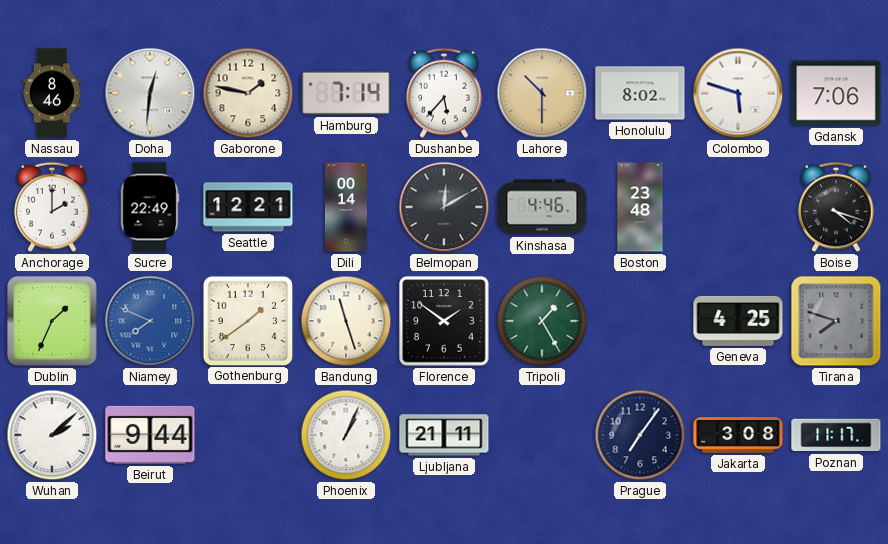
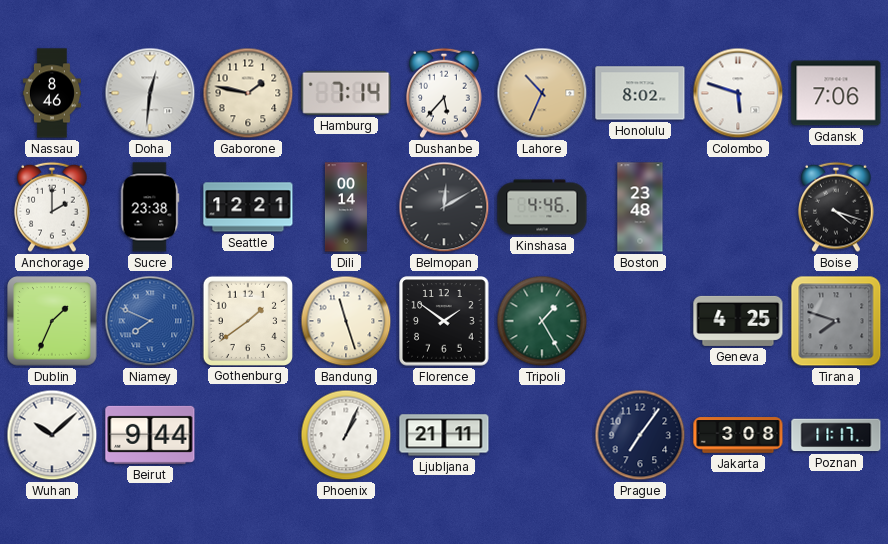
Lahore: 10:30 -> 10:34 (542, 93)
Sucre: 22:49 -> 23:38 (150, 207)
Wuhan: 2:08 -> 10:08 (52, 435)
